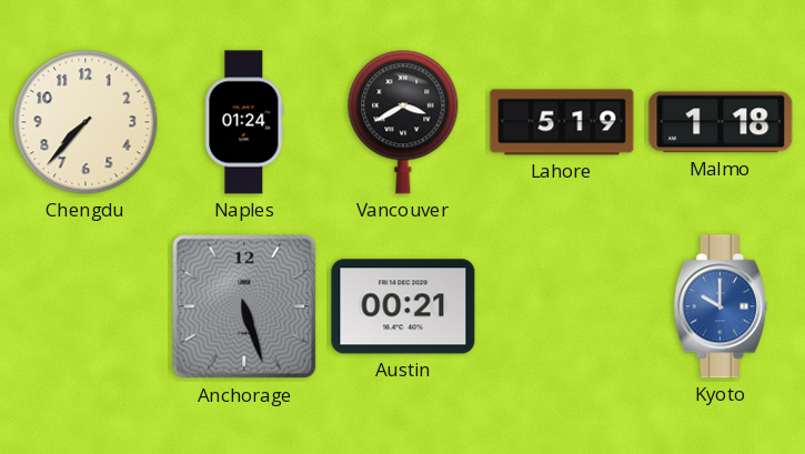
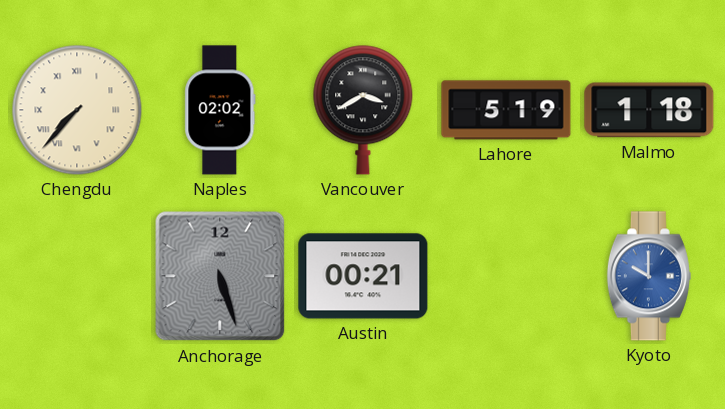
Chengdu numerals: Arabic -> Roman (77, 110)
Naples: 01:24 -> 02:02 (220, 110)
